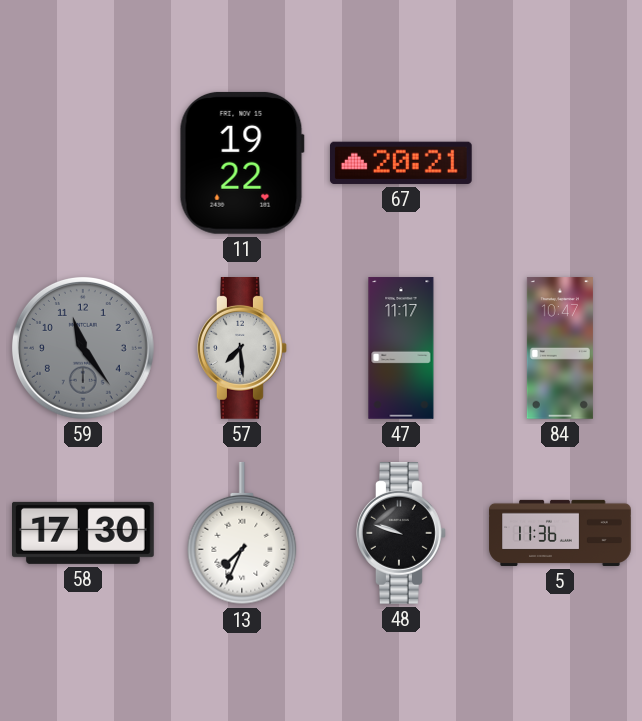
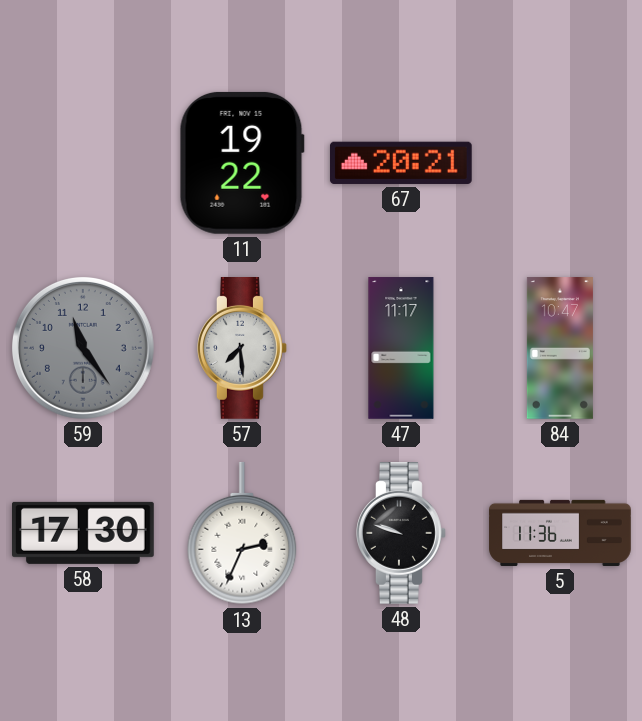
13: 7:34 -> 2:34 (242, 534)
